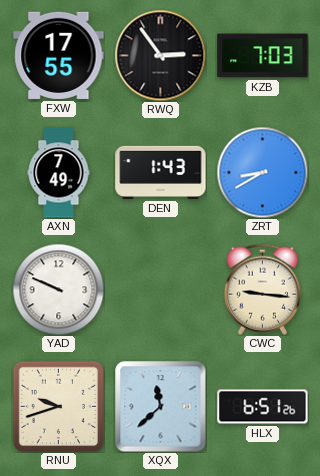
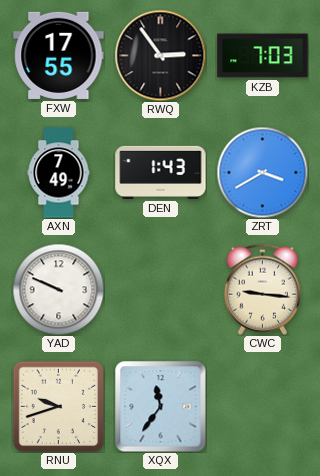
ZRT: 8:40 -> 3:40 (262, 172)
XQX: 11:38 -> 11:36 (160, 406)
HLX: 6:51 -> none (263, 407)
